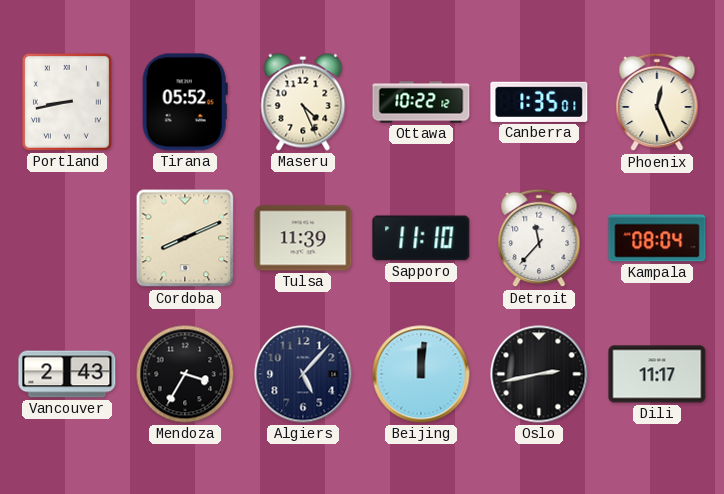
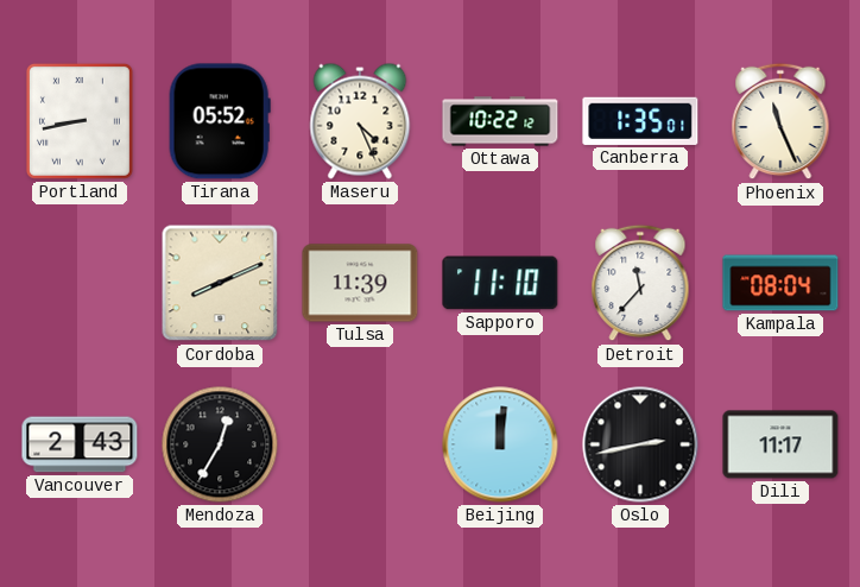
Phoenix: 12:26 -> 11:26 (780, 121)
Mendoza: 3:35 -> 12:35 (220, 444)
Algiers: 5:07 -> none (303, 374)
